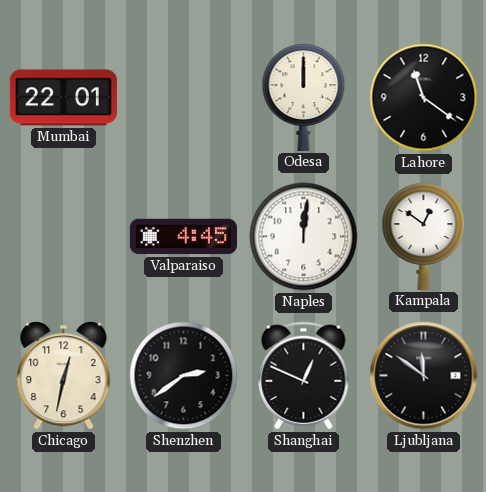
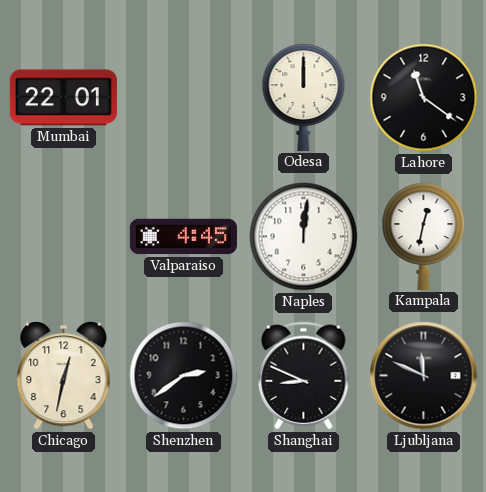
Kampala: 12:51 -> 12:32 (424, 236)
Shanghai: 12:49 -> 8:49 (304, 376)
Ljubljana: 11:51 -> 11:49 (424, 376)
